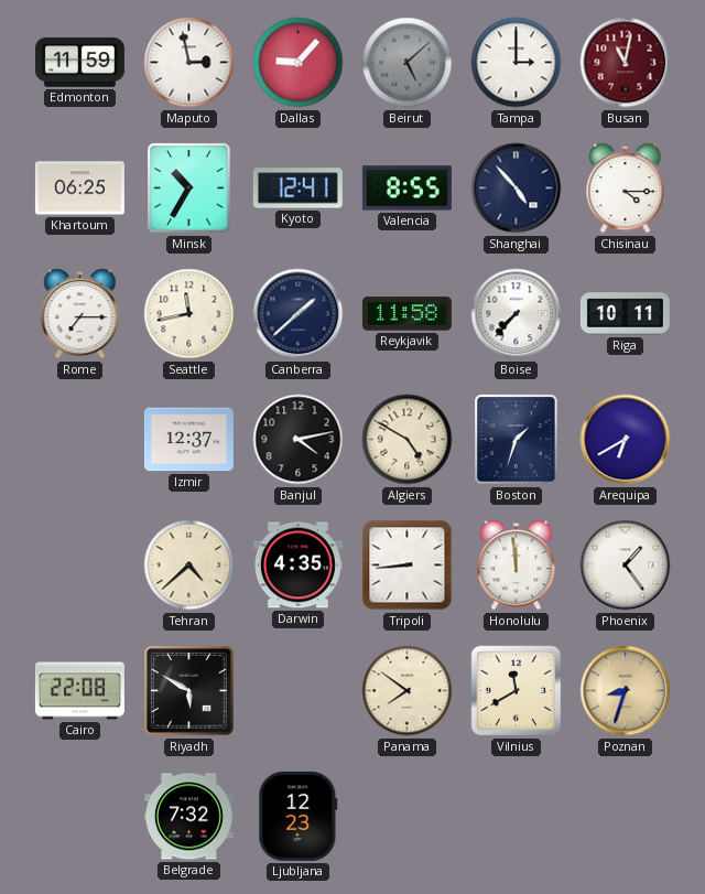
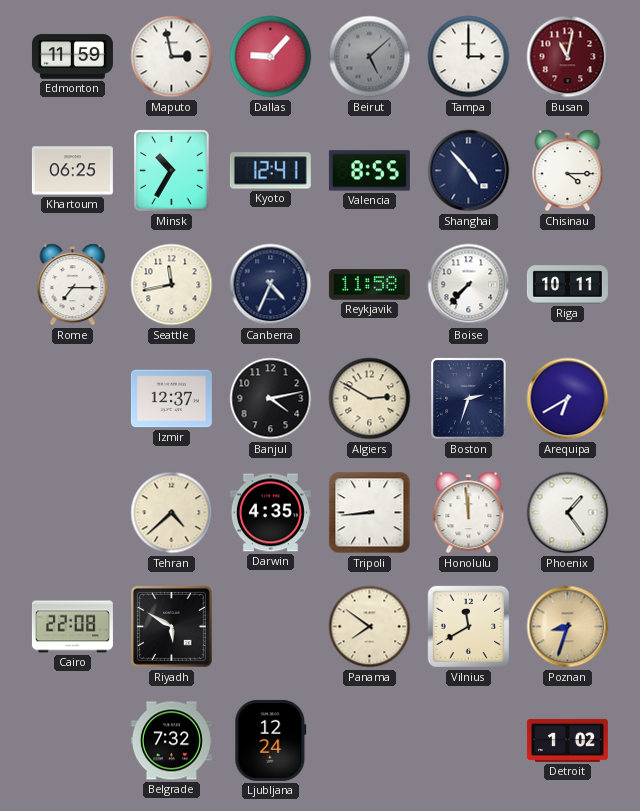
Canberra: 1:38 -> 4:34 (271, 285)
Algiers: 4:50 -> 2:50 (370, 399)
Boston: 1:33 -> 2:33 (469, 399)
Ljubljana: 12:23 -> 12:24 (271, 740)
Detroit: none -> 1:02 (567, 740)
